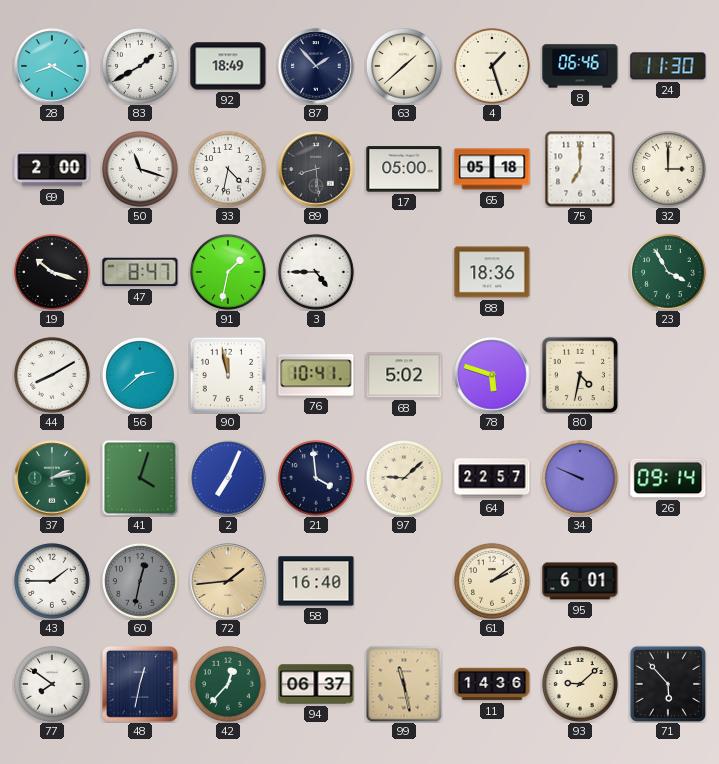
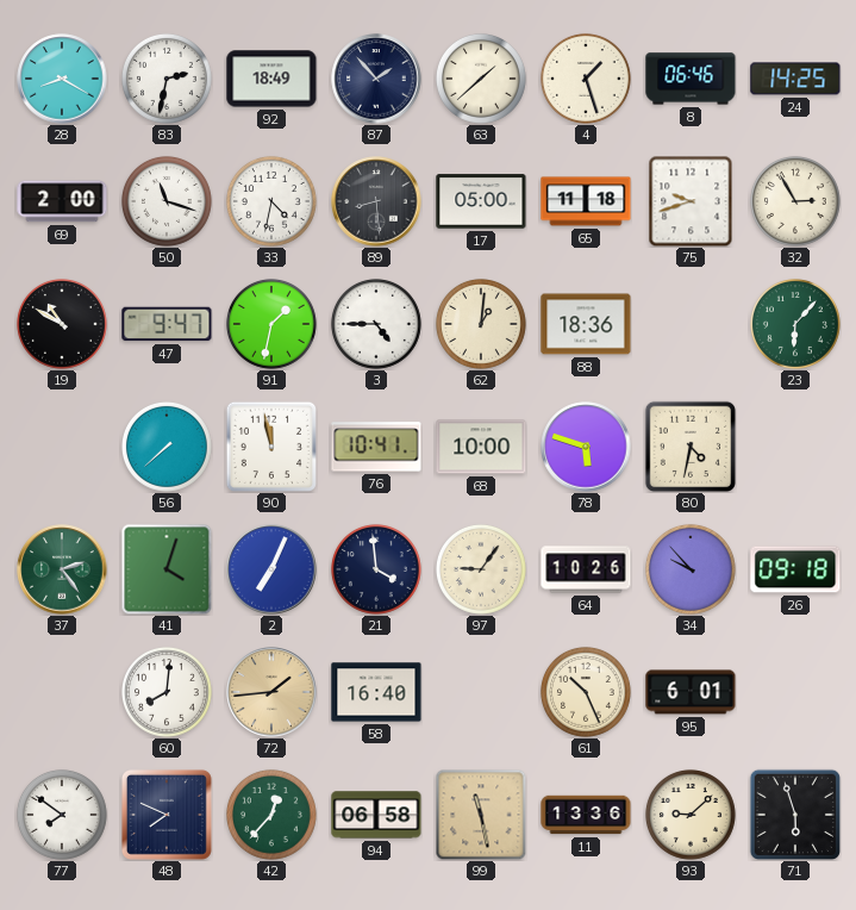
83: 1:40 -> 2:32 (167, 79)
24: 11:30 -> 14:25 (795, 79)
65: 05:18 -> 11:18 (586, 201)
75: 7:00 -> 9:42 (691, 201)
32: 3:00 -> 2:55 (795, 201)
19: 10:18 -> 10:50 (62, 324)
47: 8:47 -> 9:47 (167, 324)
62: none -> 1:01 (481, 324)
23: 3:55 -> 6:07 (795, 324)
44: 8:10 -> none (52, 375)
56: 2:38 -> 7:38 (167, 447)
68: 5:02 -> 10:00 (481, 447)
37: 2:13 -> 2:24 (62, 569)
97: 9:08 -> 9:06 (481, 569)
64: 22:57 -> 10:26 (586, 569)
34: 9:49 -> 9:53 (691, 569)
26: 09:14 -> 09:18 (795, 569)
43: 1:45 -> none (52, 581)
60: 12:32 -> 8:01 (167, 692)
60 dial: grey -> white (167, 692)
61: 2:09 -> 10:26 (586, 692)
48: 12:32 -> 7:49 (167, 815)
94: 06:37 -> 06:58 (376, 815)
11: 14:36 -> 13:36 (586, 815)
71: 5:53 -> 5:57 (794, 814)
